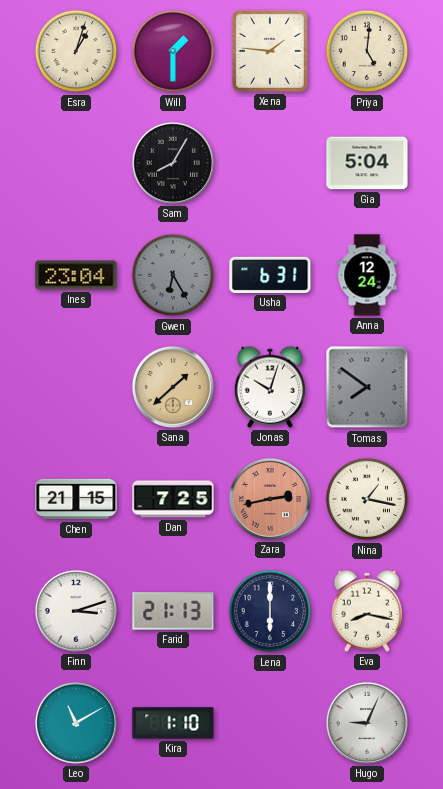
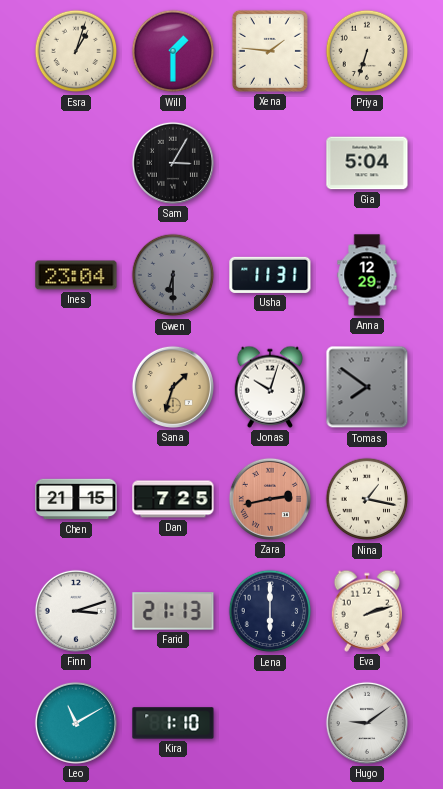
Priya: 5:01 -> 6:33 (367, 51)
Sam: 8:05 -> 3:05 (173, 163)
Gwen: 6:25 -> 6:30 (173, 275)
Usha: 6:31 -> 11:31 (270, 275)
Anna: 12:24 -> 12:29 (367, 275)
Sana: 1:38 -> 1:33 (173, 387)
Eva: 8:17 -> 2:12 (366, 611)
Hugo: 9:04 -> 9:09 (367, 723)
